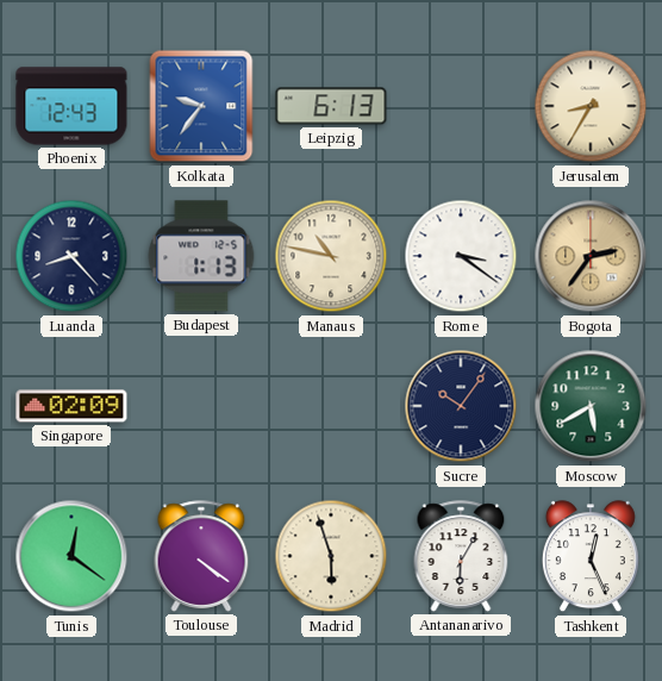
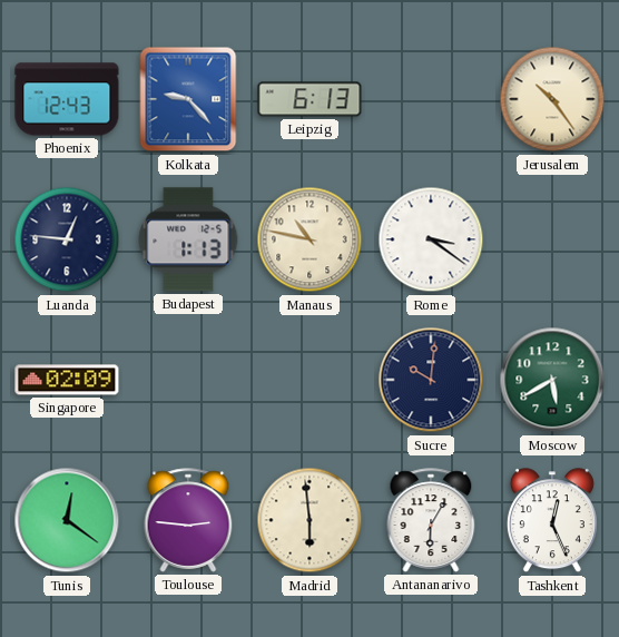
Kolkata: 9:36 -> 9:23 (188, 99)
Jerusalem: 8:35 -> 10:24 (552, 99)
Luanda: 8:23 -> 12:46 (67, 239)
Bogota: 2:36 -> none (591, 256)
Sucre: 10:06 -> 10:01 (431, 380)
Toulouse: 4:21 -> 2:46 (188, 520)
Madrid: 5:57 -> 5:59 (309, 520)
